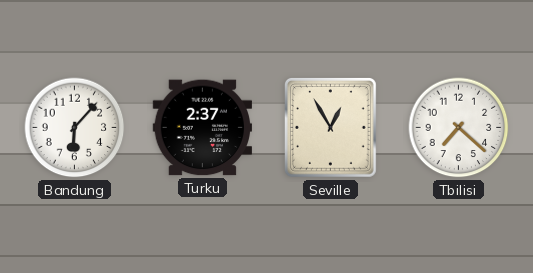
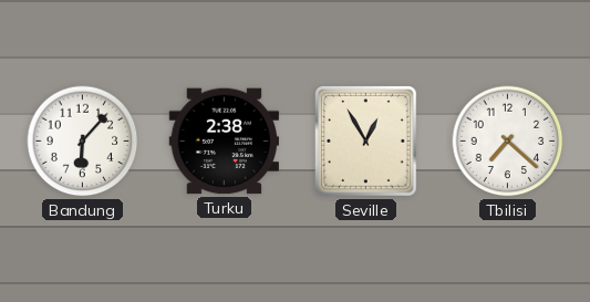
Turku: 2:37 -> 2:38 (224, 142)
